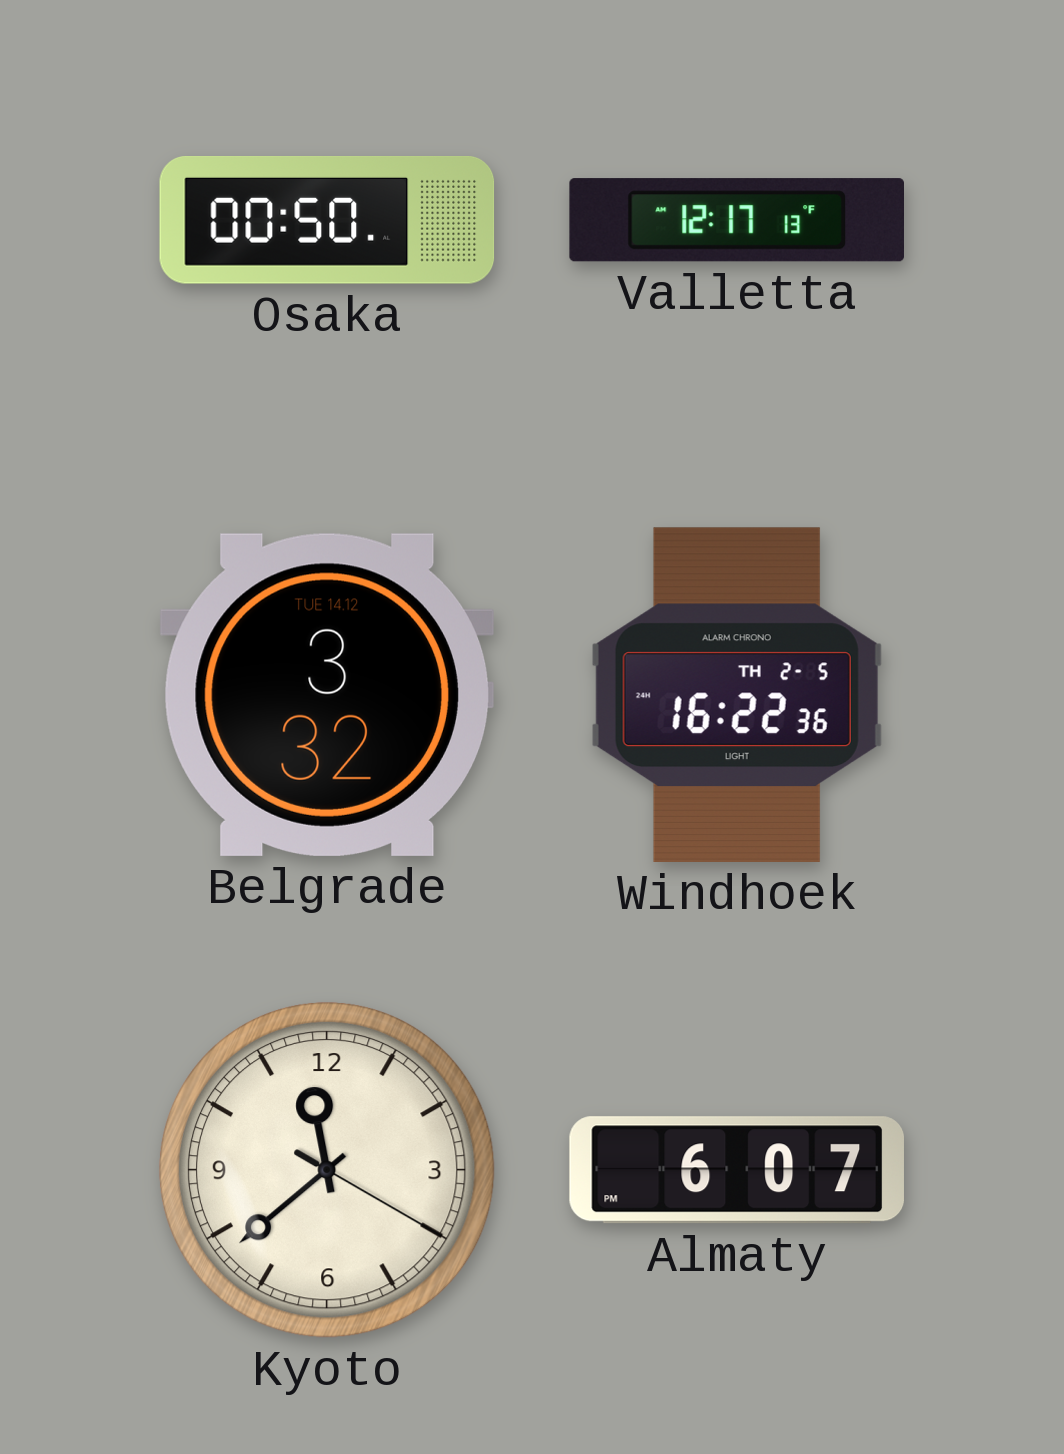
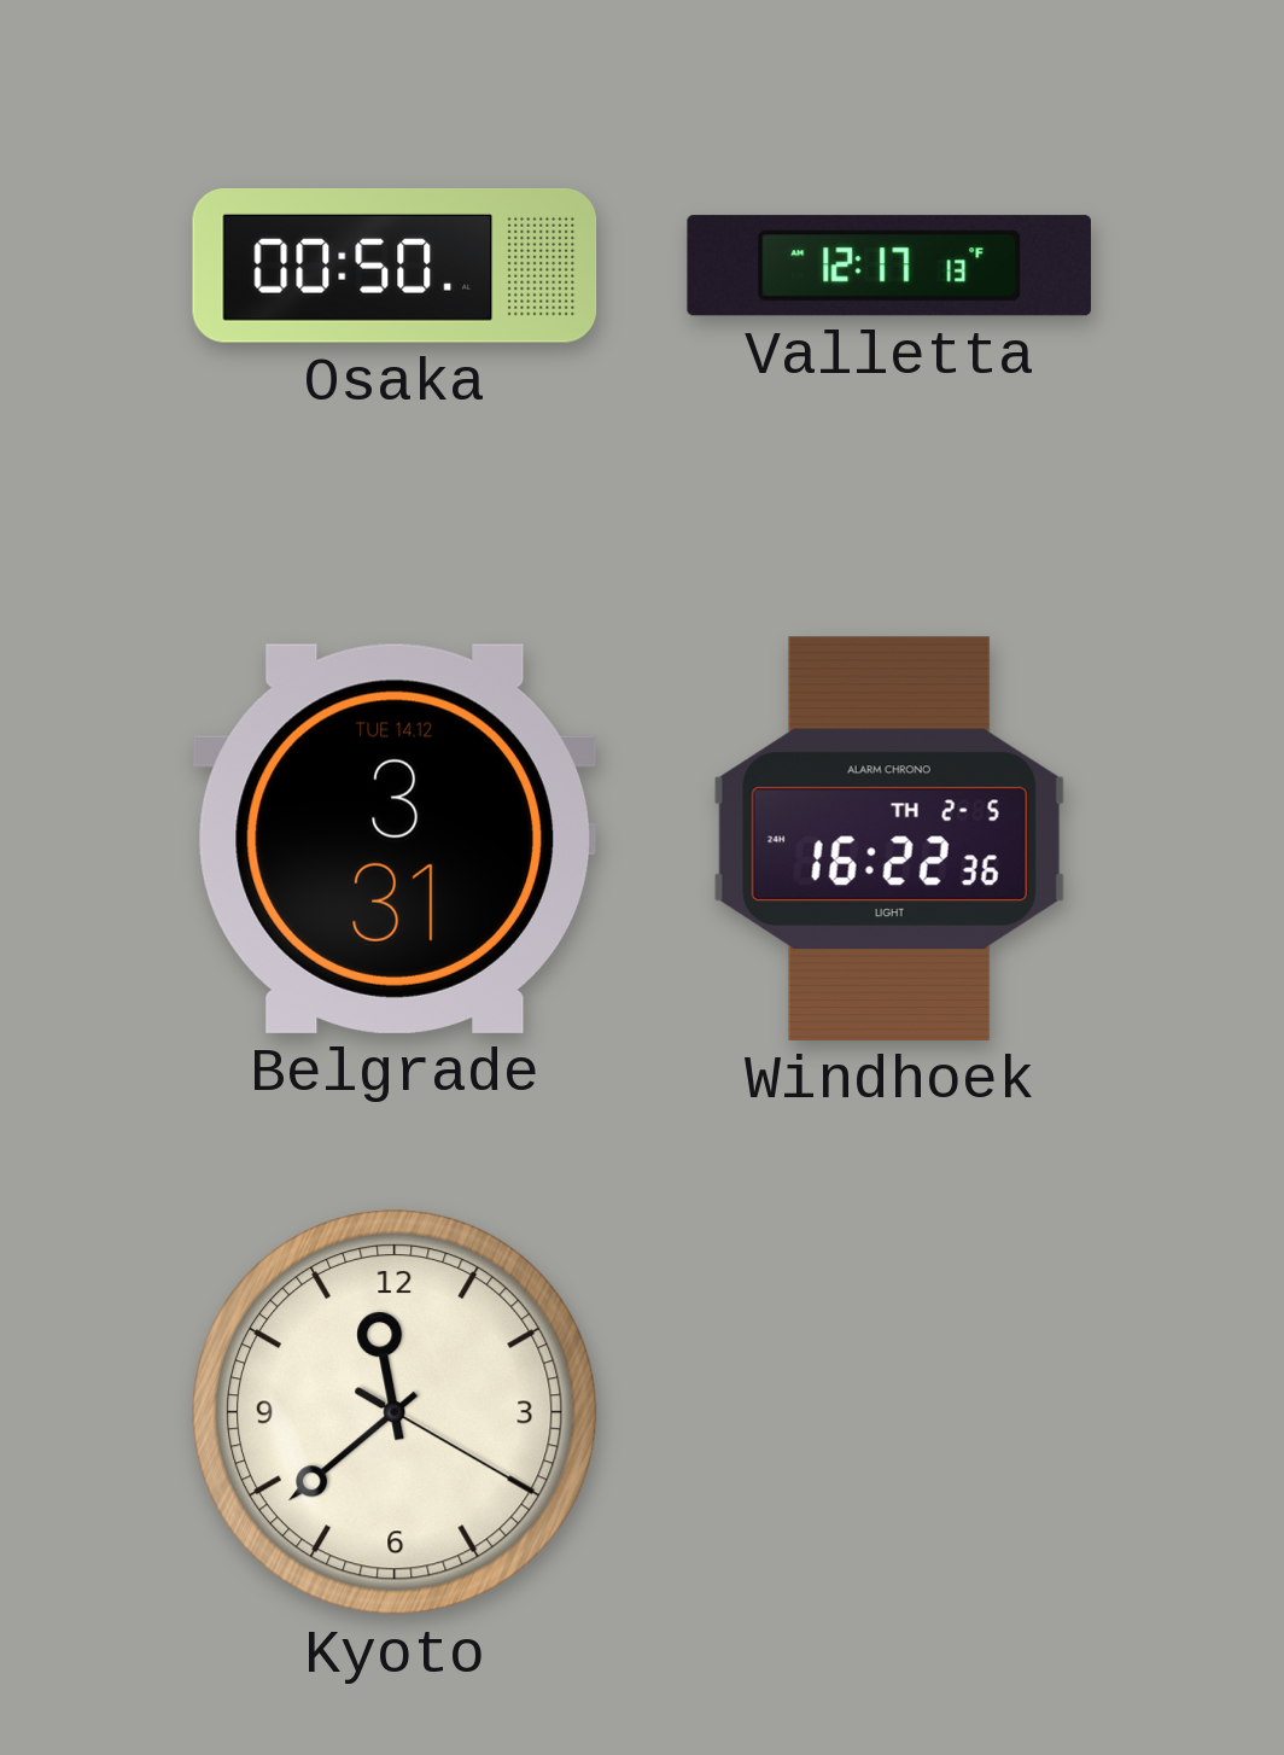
Belgrade: 3:32 -> 3:31 (395, 839)
Almaty: 6:07 -> none (737, 1170)
